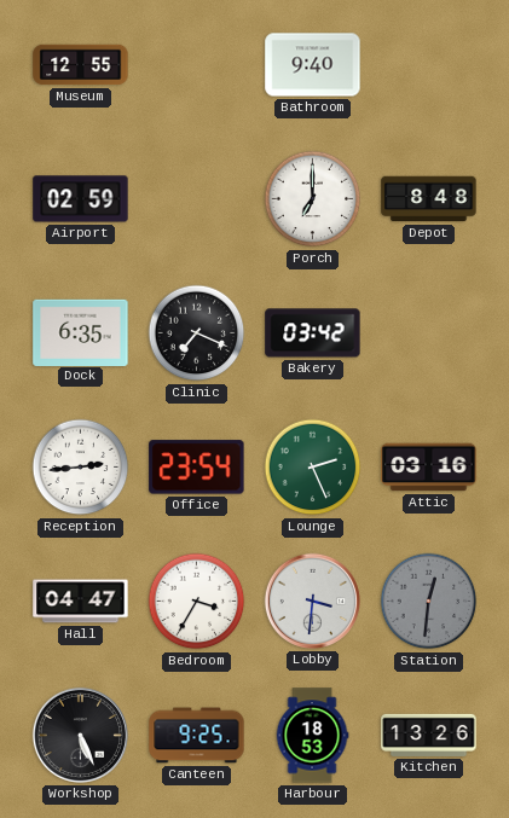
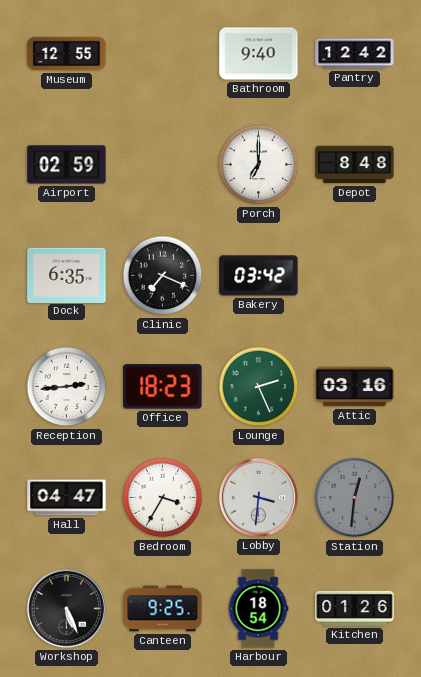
Pantry: none -> 12:42 (355, 54)
Office: 23:54 -> 18:23 (163, 387)
Harbour: 18:53 -> 18:54 (258, 609)
Kitchen: 13:26 -> 01:26 (355, 608)
